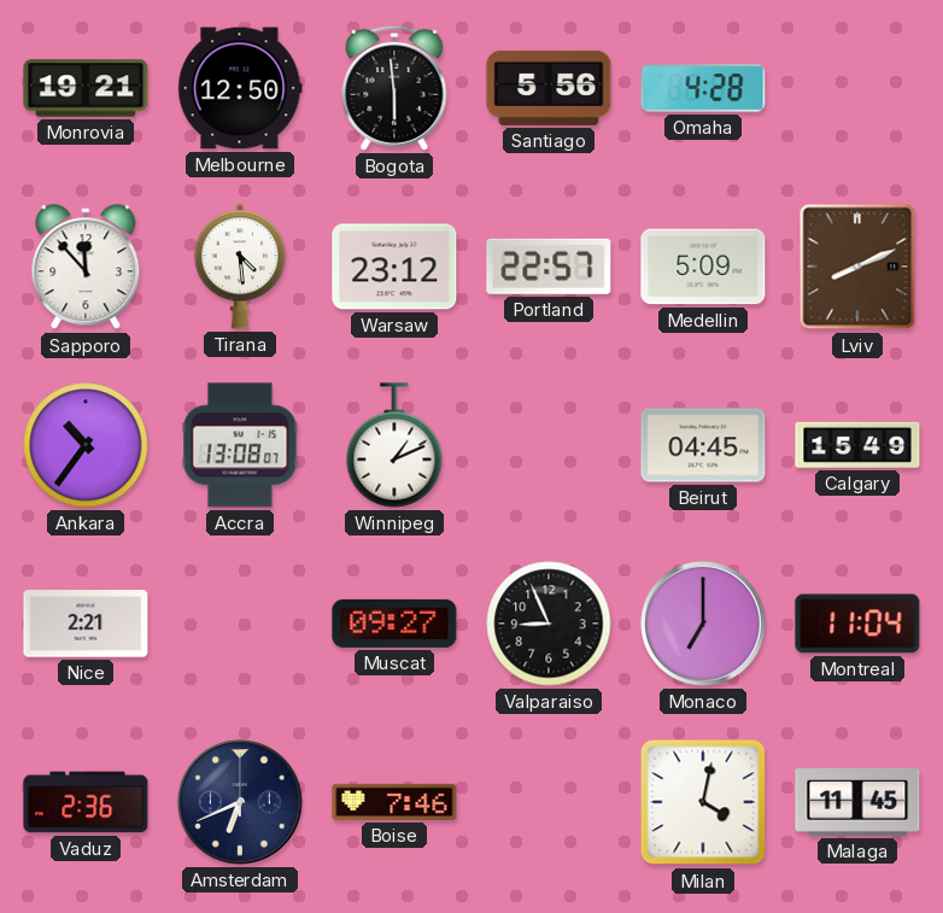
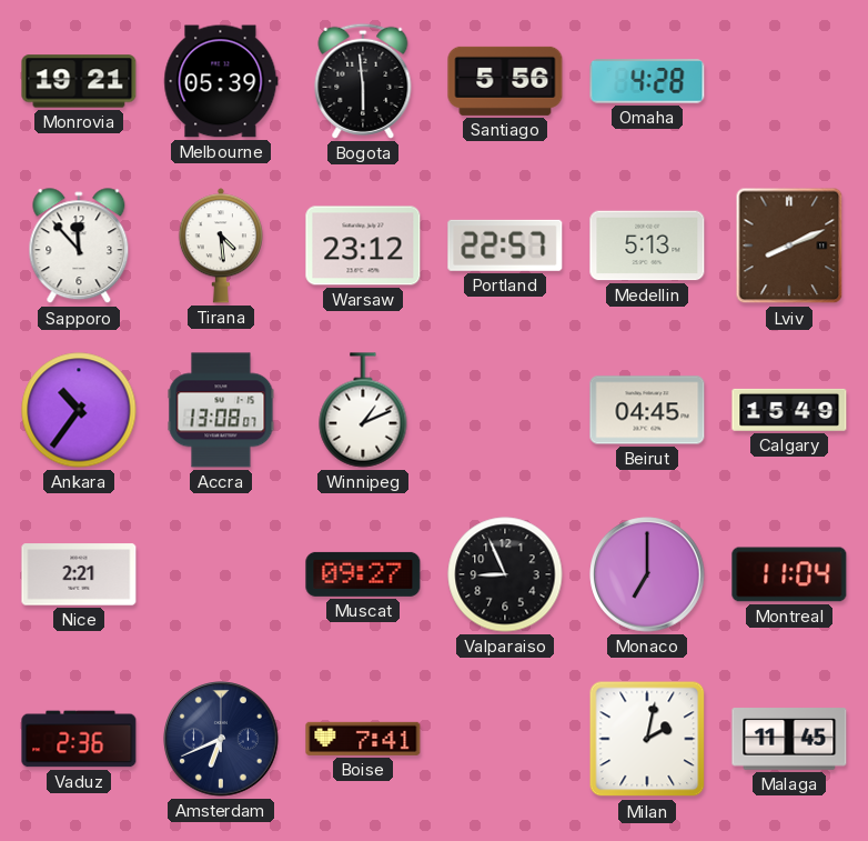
Melbourne: 12:50 -> 05:39 (221, 81)
Medellin: 5:09 -> 5:13 (647, 246)
Boise: 7:46 -> 7:41 (363, 739)
Milan: 4:02 -> 2:02 (647, 739)
